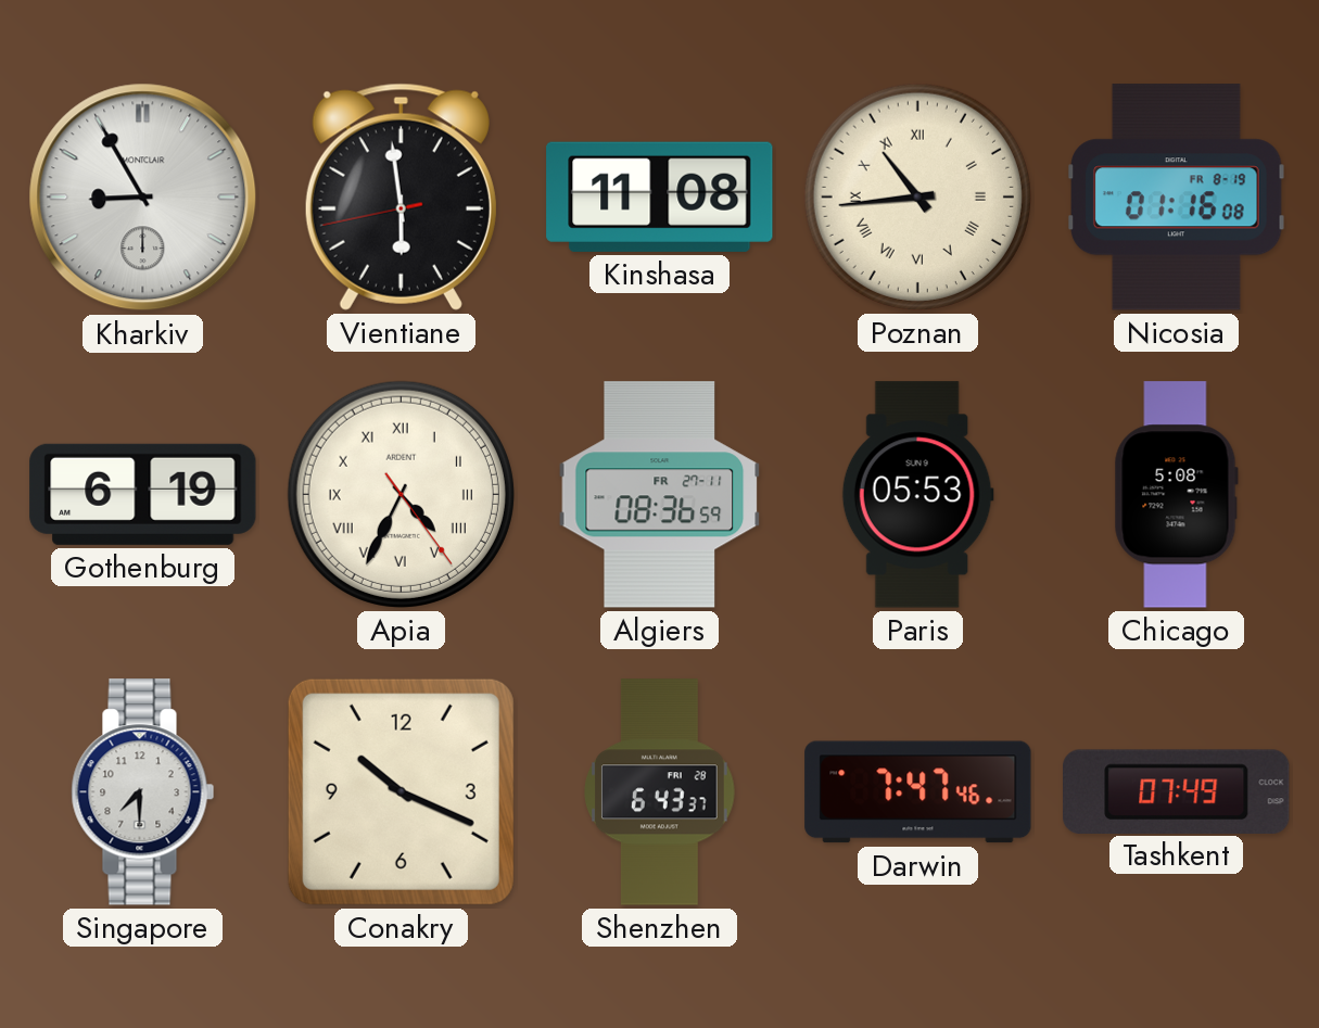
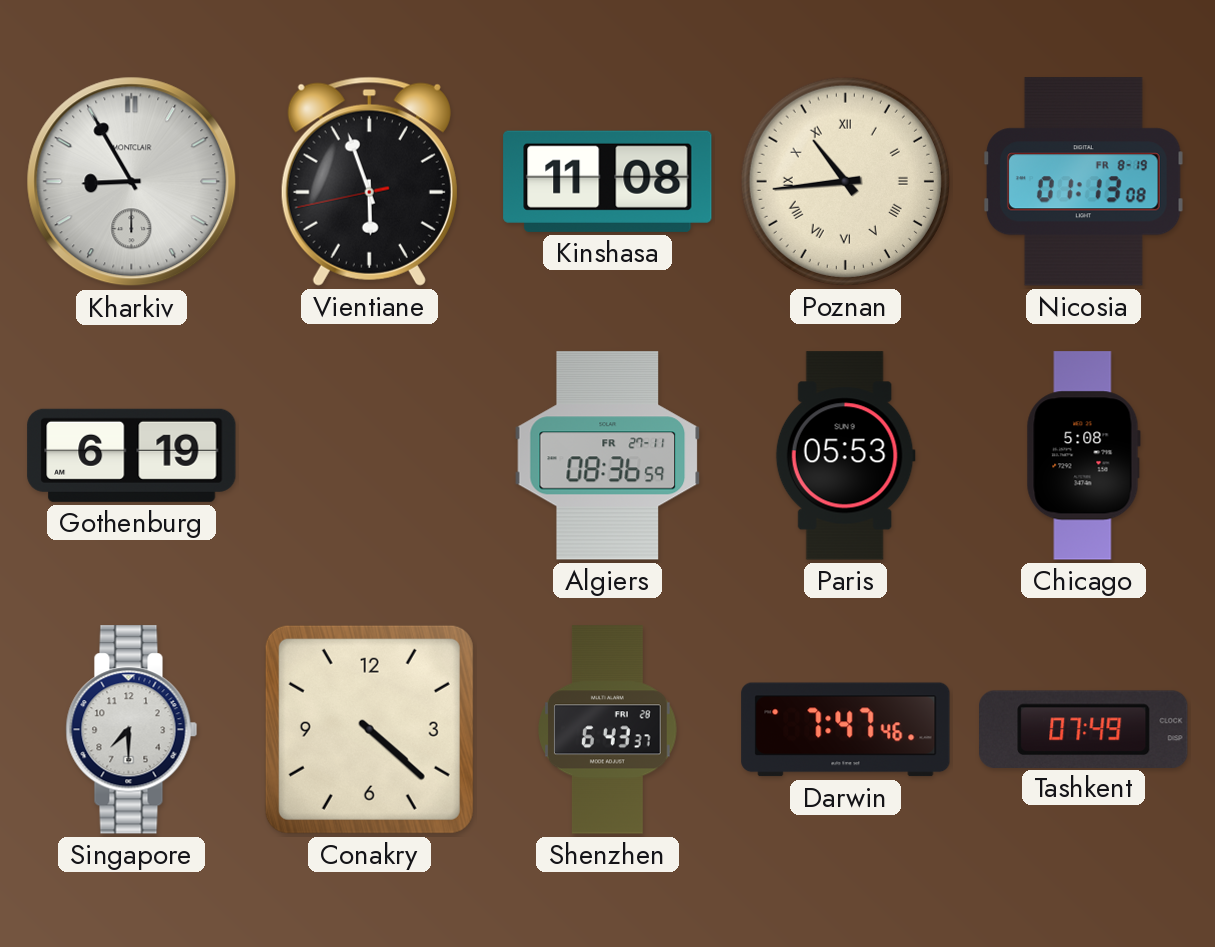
Vientiane: 5:58 -> 5:56 (369, 181)
Nicosia: 01:16 -> 01:13 (1083, 182)
Apia: 4:34 -> none (401, 494)
Conakry: 10:19 -> 4:22 (369, 729)
